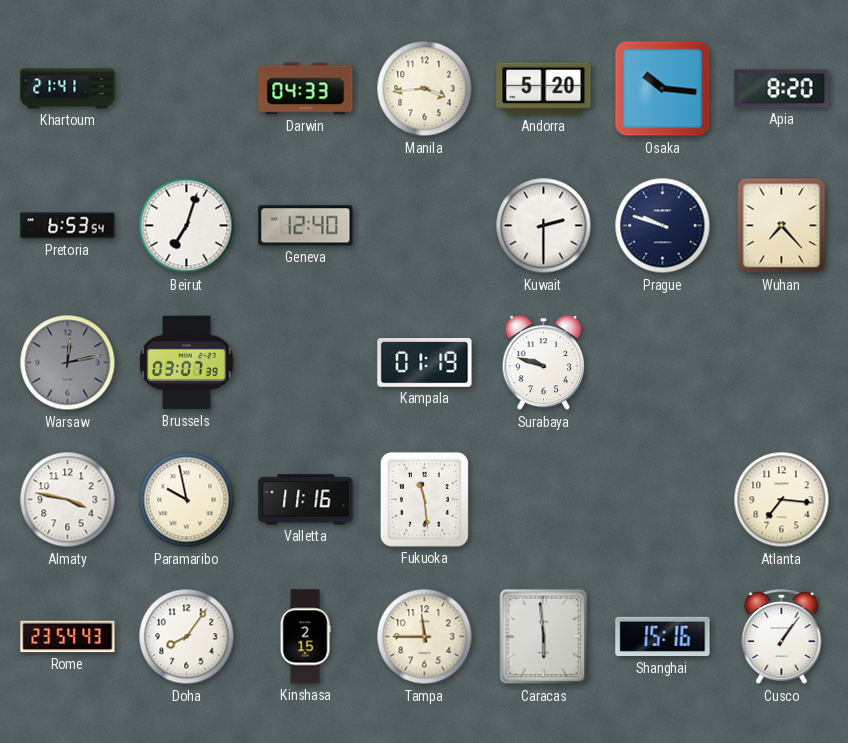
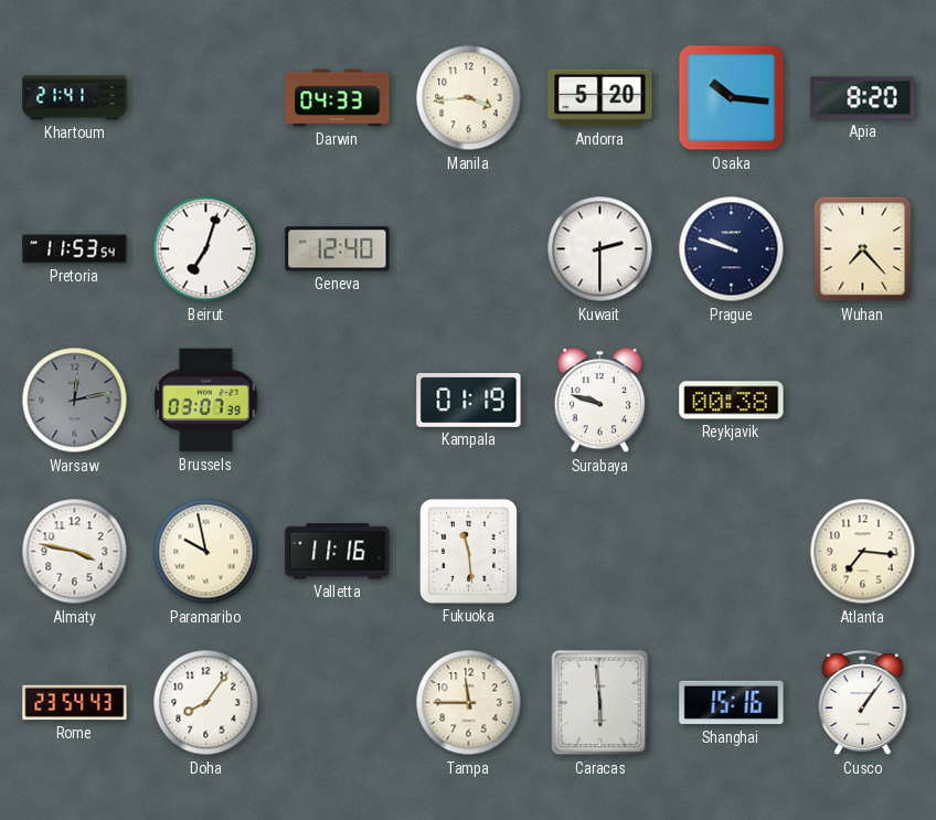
Pretoria: 6:53 -> 11:53 (75, 249)
Reykjavik: none -> 00:38 (732, 401)
Kinshasa: 2:15 -> none (305, 637)
